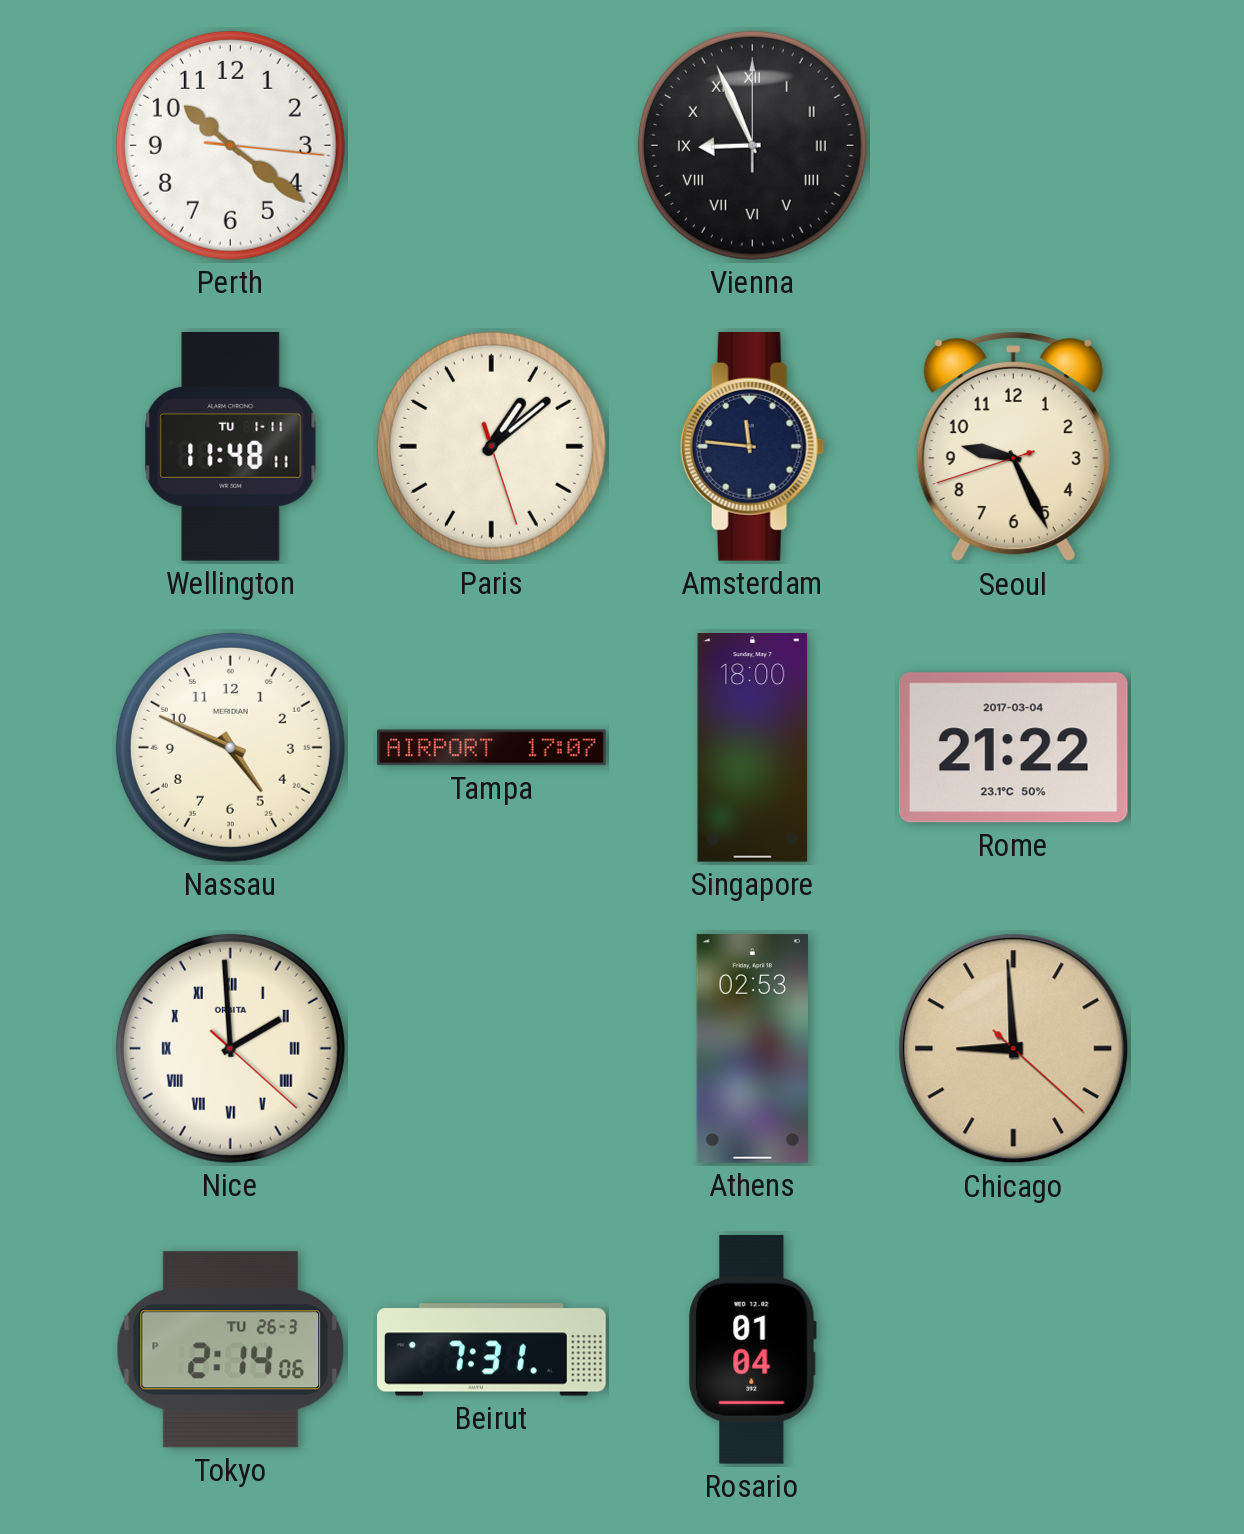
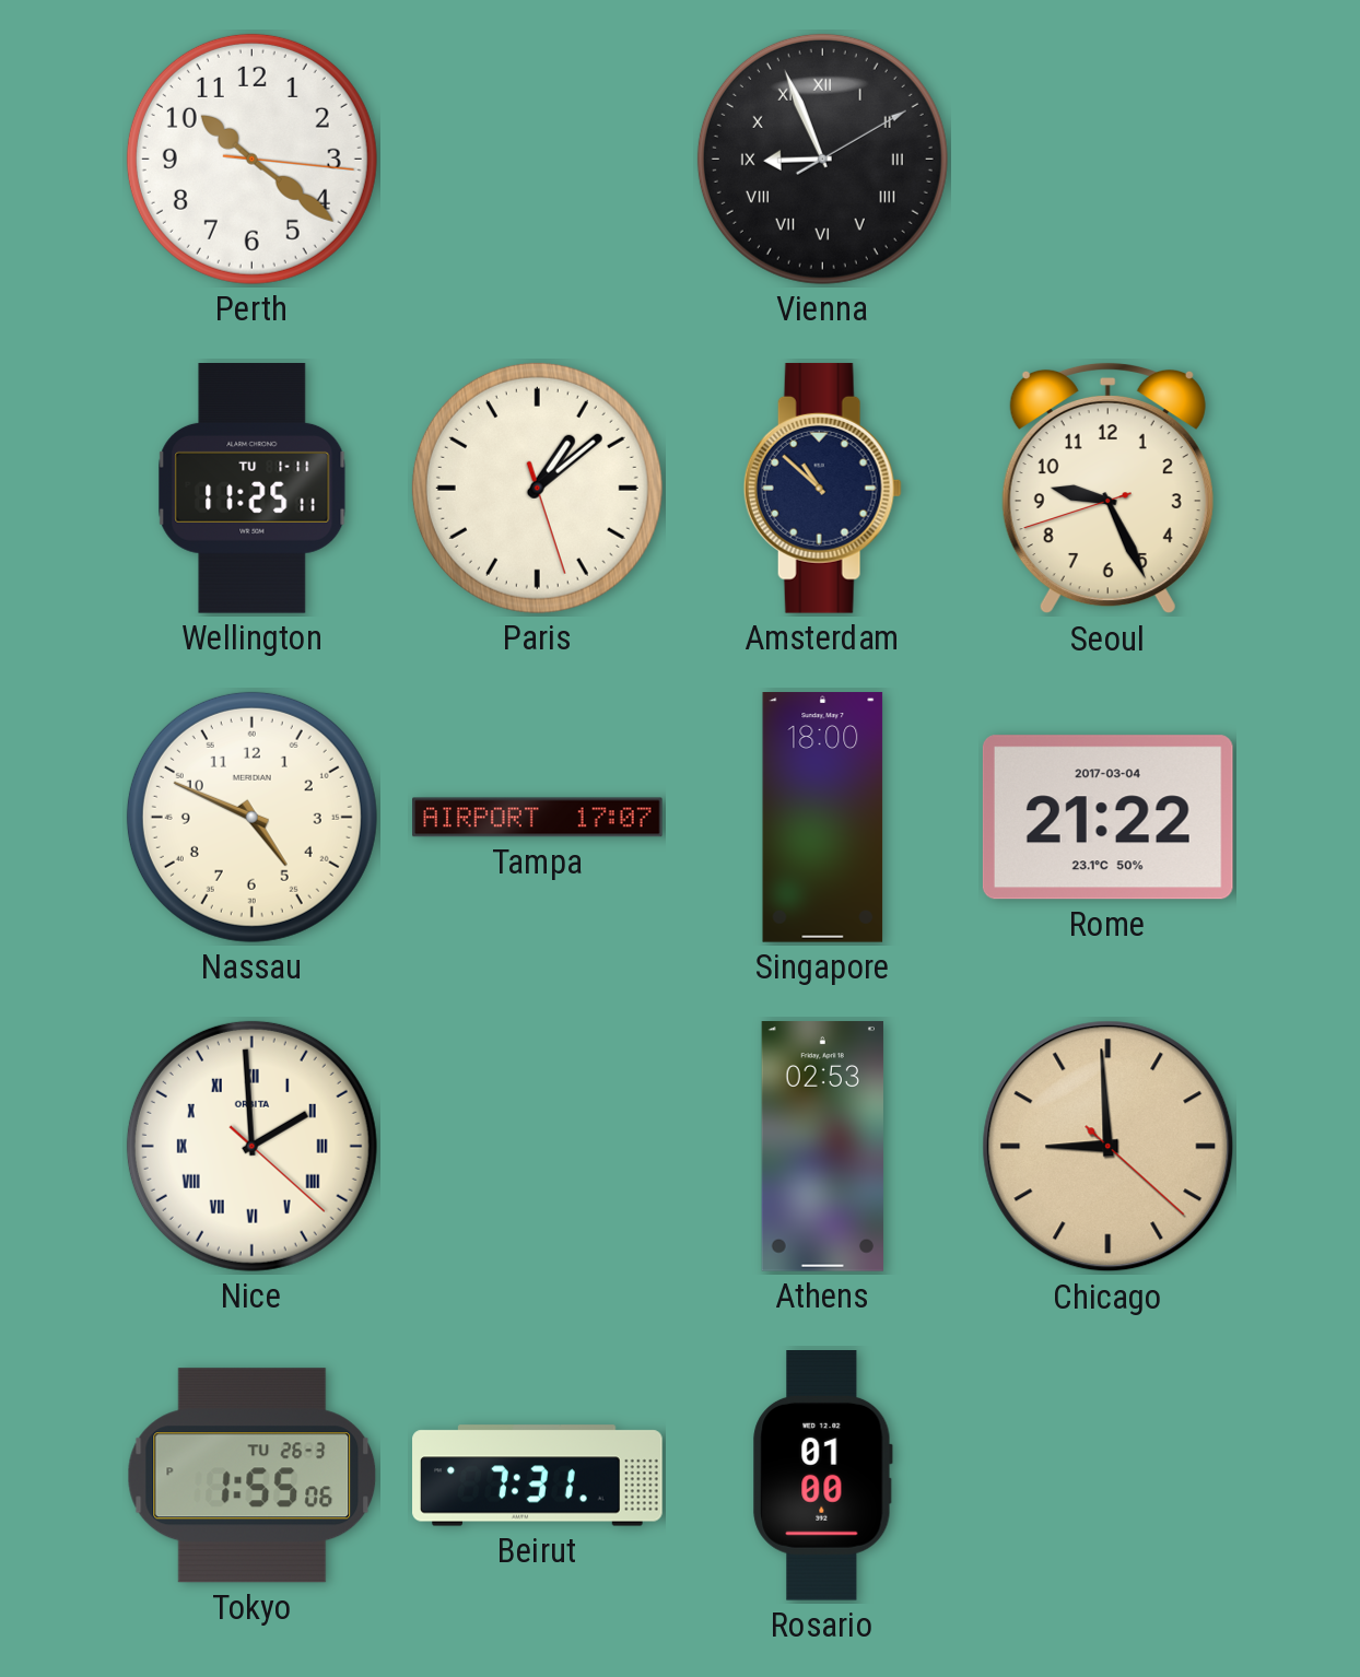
Vienna: 8:56:00 -> 8:56:10 (822, 159)
Wellington: 11:48 -> 11:25 (253, 489)
Amsterdam: 11:46 -> 10:52 (822, 488)
Tokyo: 2:14 -> 1:55 (253, 1476)
Rosario: 01:04 -> 01:00 (822, 1476)
